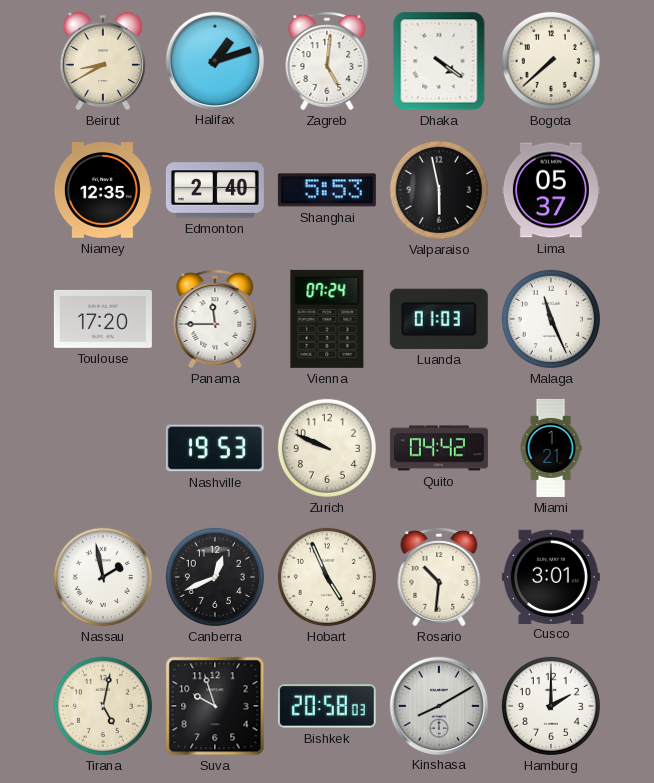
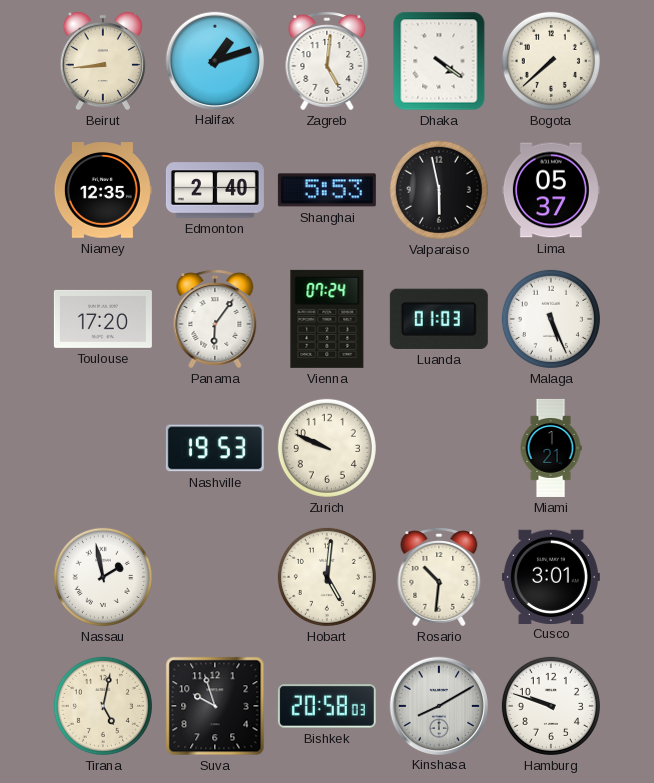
Beirut: 8:40 -> 8:44 (103, 61)
Panama: 11:45 -> 6:06 (215, 319)
Malaga: 11:26 -> 5:26 (551, 319)
Quito: 04:42 -> none (439, 448)
Canberra: 12:41 -> none (215, 577)
Hobart: 4:56 -> 5:01 (327, 577)
Hamburg: 2:00 -> 9:48 (551, 706)
